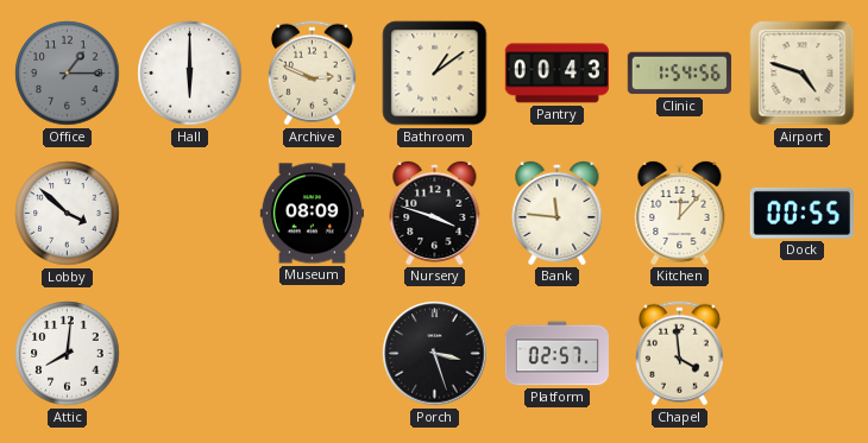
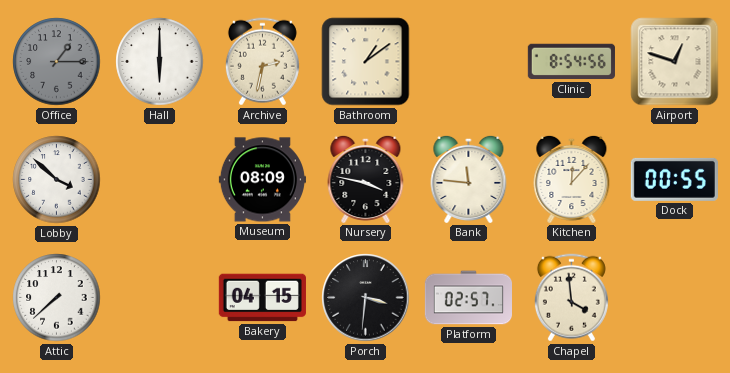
Archive: 2:49 -> 2:32 (262, 62)
Pantry: 00:43 -> none (556, 74)
Clinic: 1:54 -> 8:54 (571, 62)
Airport: 4:48 -> 12:48 (675, 62)
Nursery: 3:48 -> 3:47 (366, 179)
Attic: 8:01 -> 7:38 (57, 298)
Bakery: none -> 04:15 (262, 298)
Porch: 3:27 -> 3:31 (366, 298)
